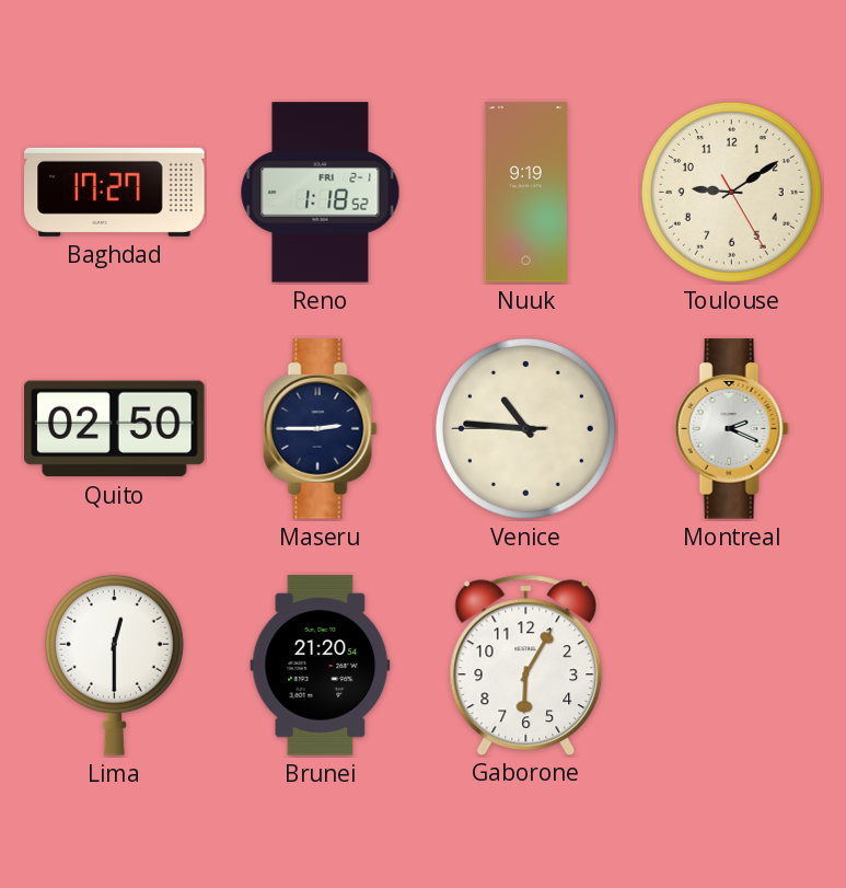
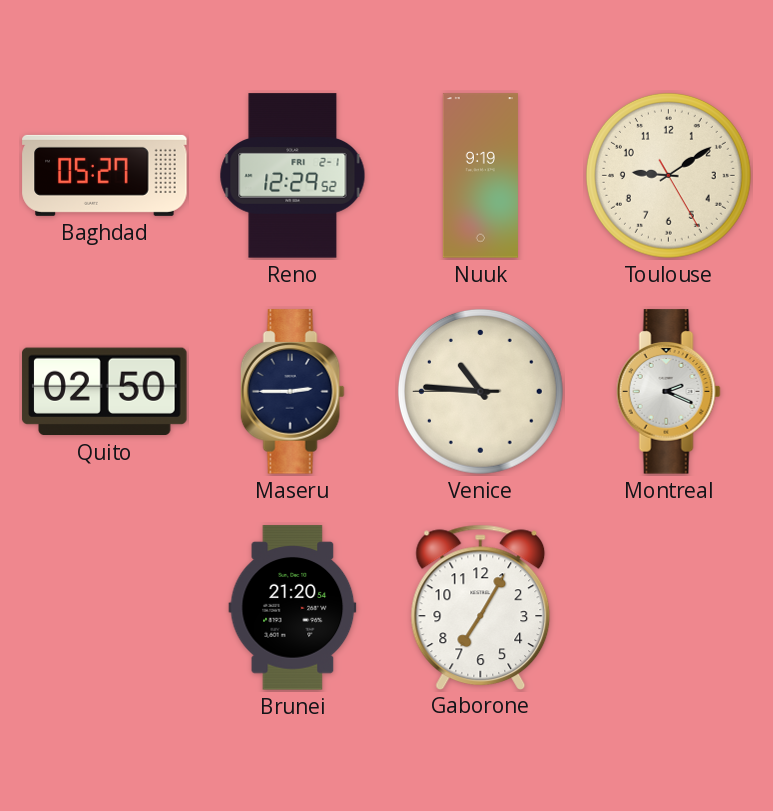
Baghdad: 17:27 -> 05:27 (105, 175)
Reno: 1:18 -> 12:29 (293, 176)
Lima: 12:30 -> none (114, 665)
Gaborone: 6:05 -> 7:05 (481, 607)
